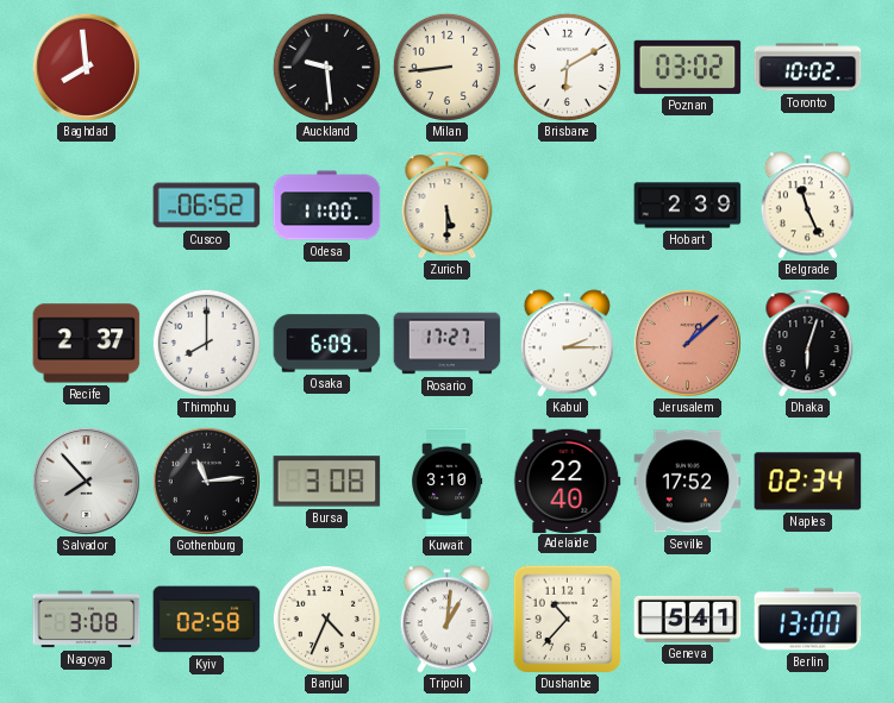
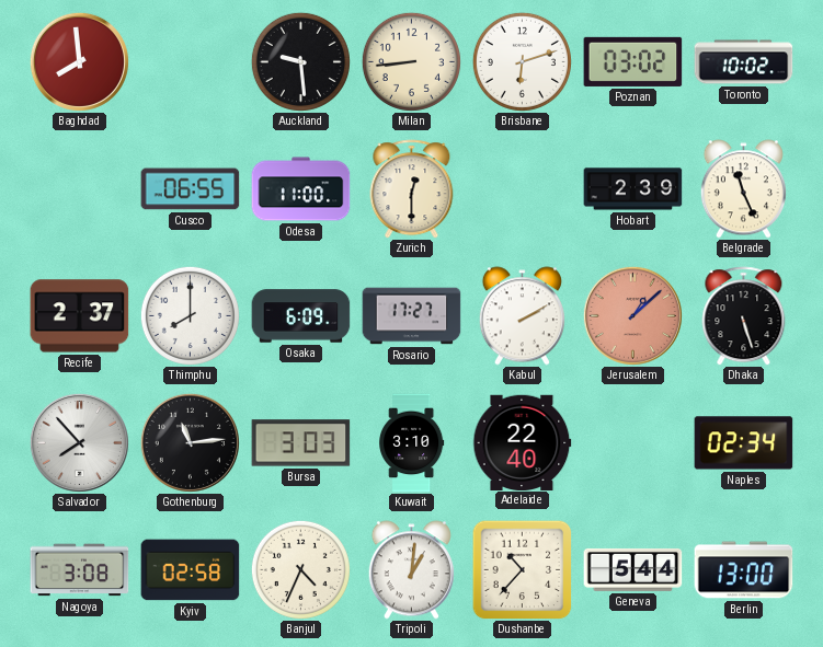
Brisbane: 6:10 -> 6:12 (522, 61)
Cusco: 06:52 -> 06:55 (191, 189)
Zurich: 5:30 -> 12:30 (412, 189)
Kabul: 2:15 -> 2:10 (522, 316)
Dhaka: 6:03 -> 5:27 (744, 316)
Bursa: 3:08 -> 3:03 (301, 443)
Seville: 17:52 -> none (688, 482)
Geneva: 5:41 -> 5:44 (633, 569)
